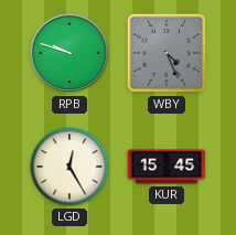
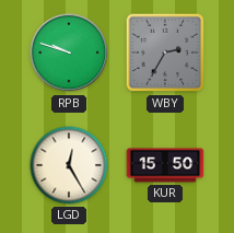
WBY: 4:26 -> 2:35 (165, 53)
KUR: 15:45 -> 15:50 (165, 165)
